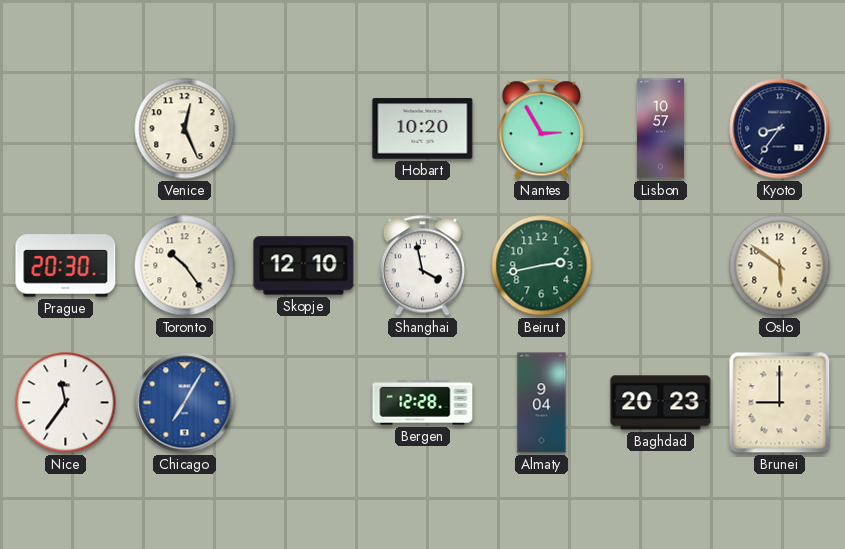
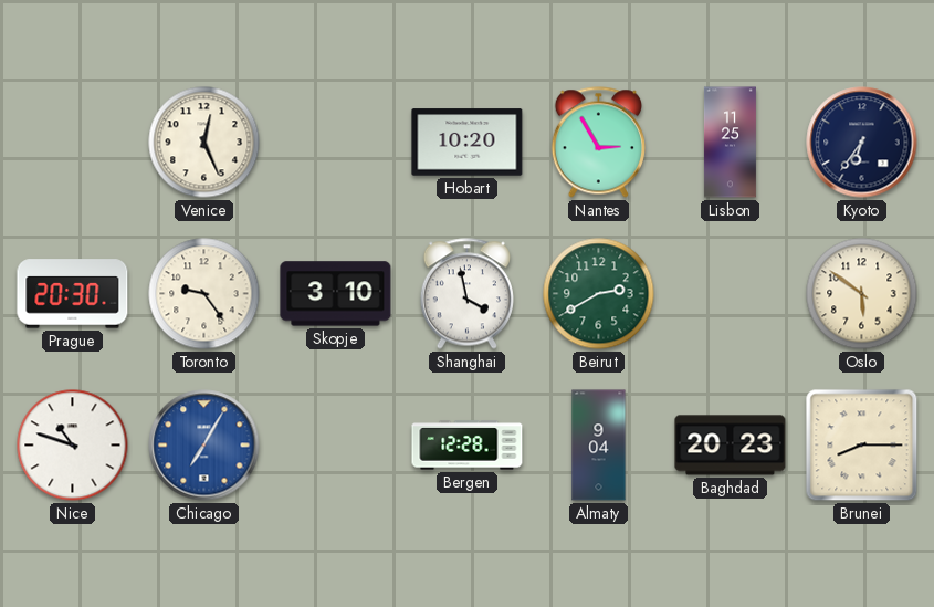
Lisbon: 10:57 -> 11:25 (730, 143)
Kyoto: 8:36 -> 6:36 (862, 143)
Toronto: 10:24 -> 9:24 (204, 294)
Skopje: 12:10 -> 3:10 (336, 294)
Beirut: 2:43 -> 2:40 (599, 294)
Nice: 11:36 -> 10:48 (73, 446)
Brunei: 9:00 -> 8:15 (862, 446)
